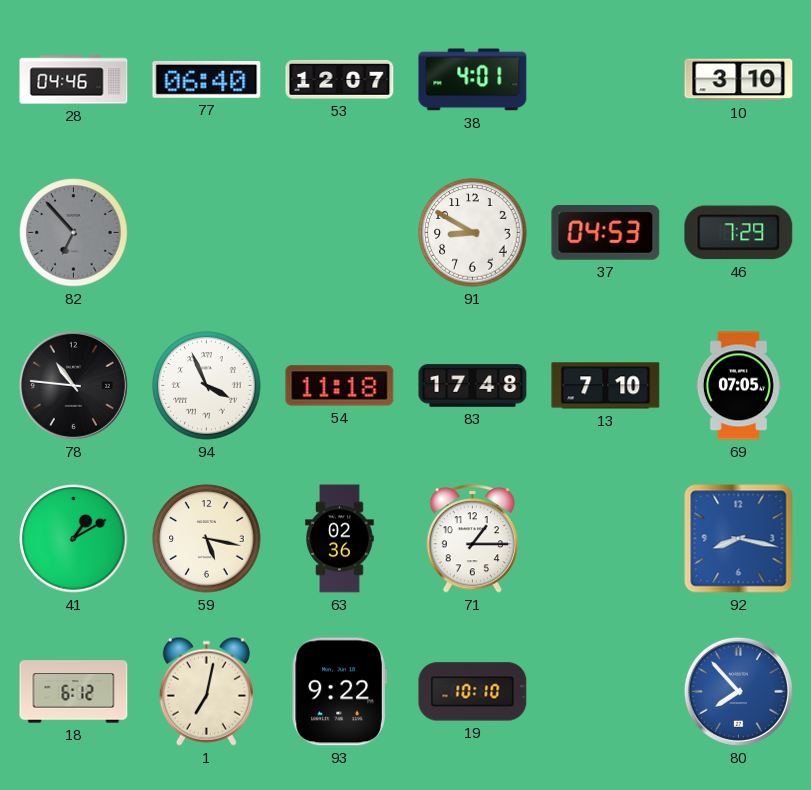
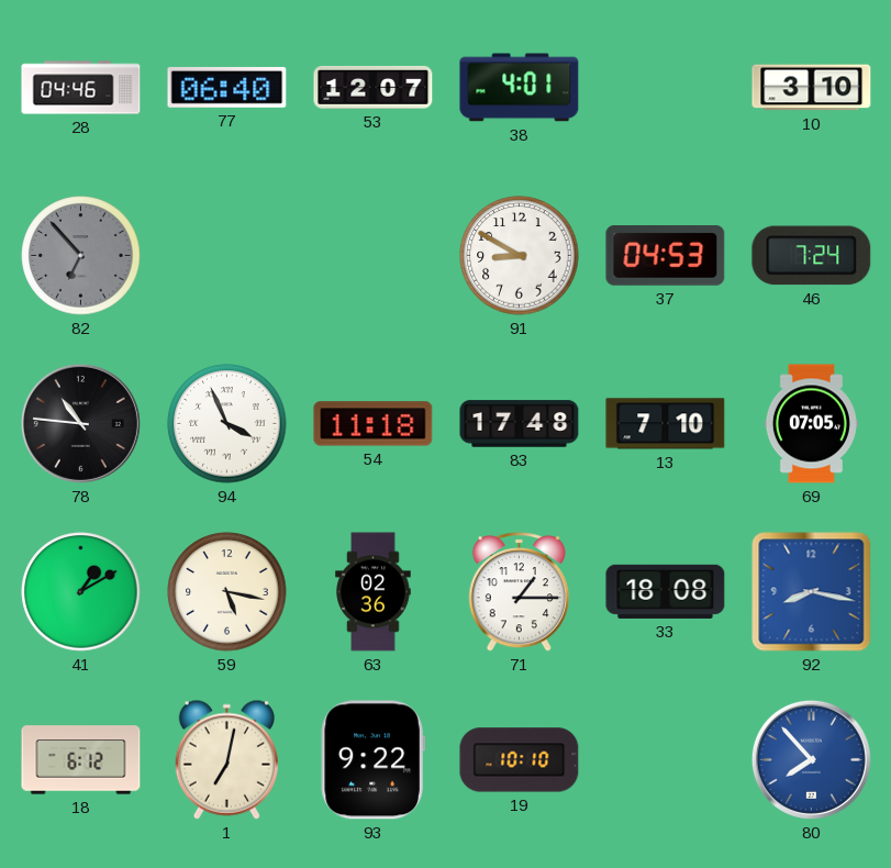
46: 7:29 -> 7:24 (812, 256)
33: none -> 18:08 (666, 591)
